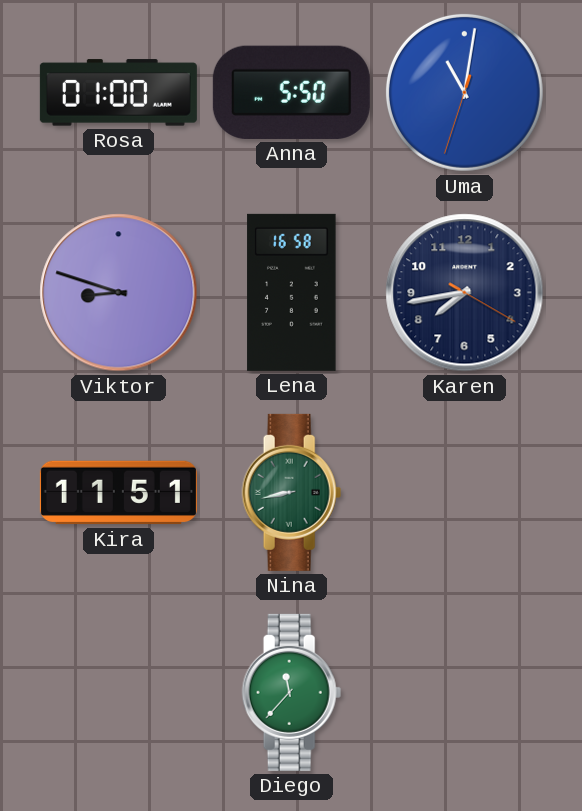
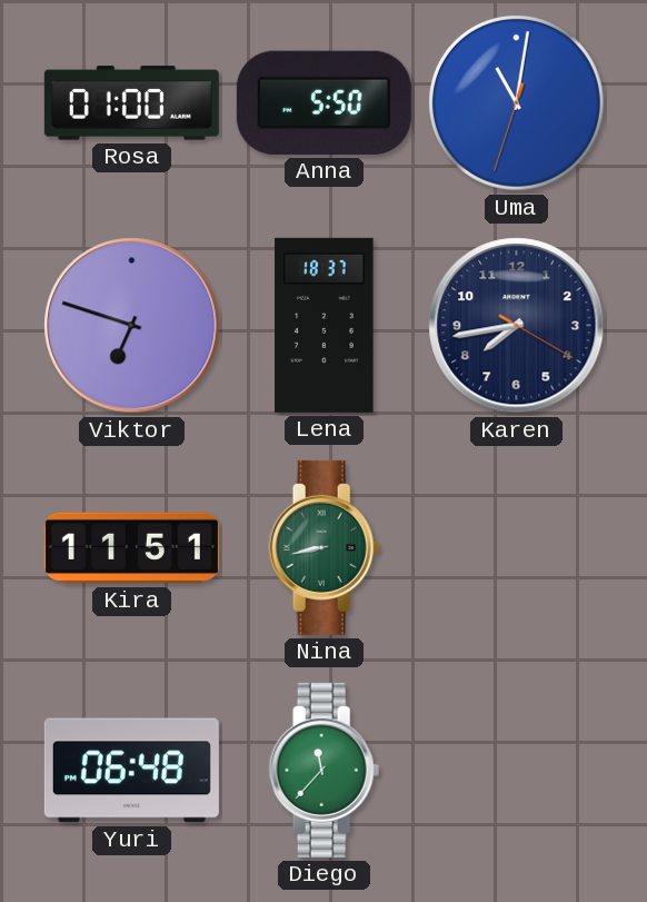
Viktor: 8:48 -> 6:48 (132, 326)
Lena: 16:58 -> 18:37 (325, 325)
Yuri: none -> 06:48 (131, 771)
